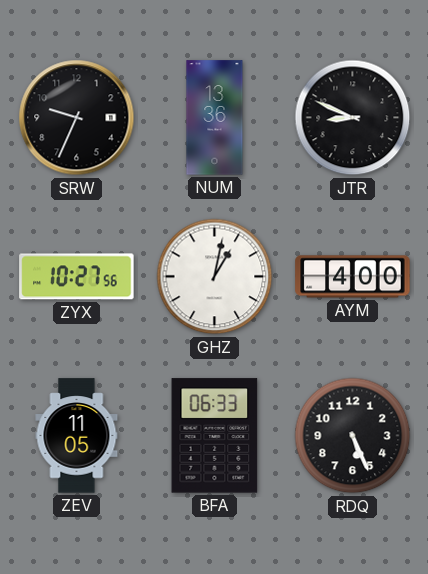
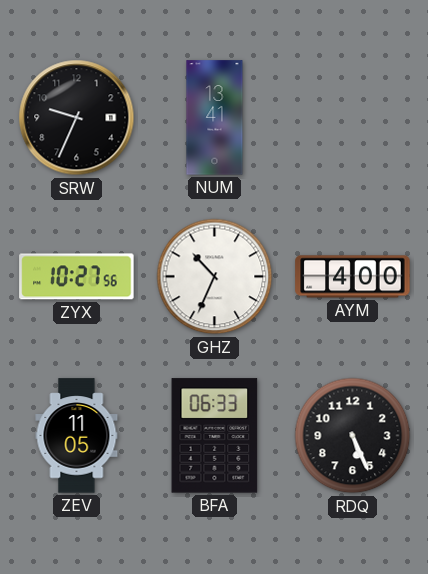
NUM: 13:36 -> 13:41 (215, 118)
JTR: 8:49 -> none (353, 118)
GHZ: 1:02 -> 10:34 (215, 277)
